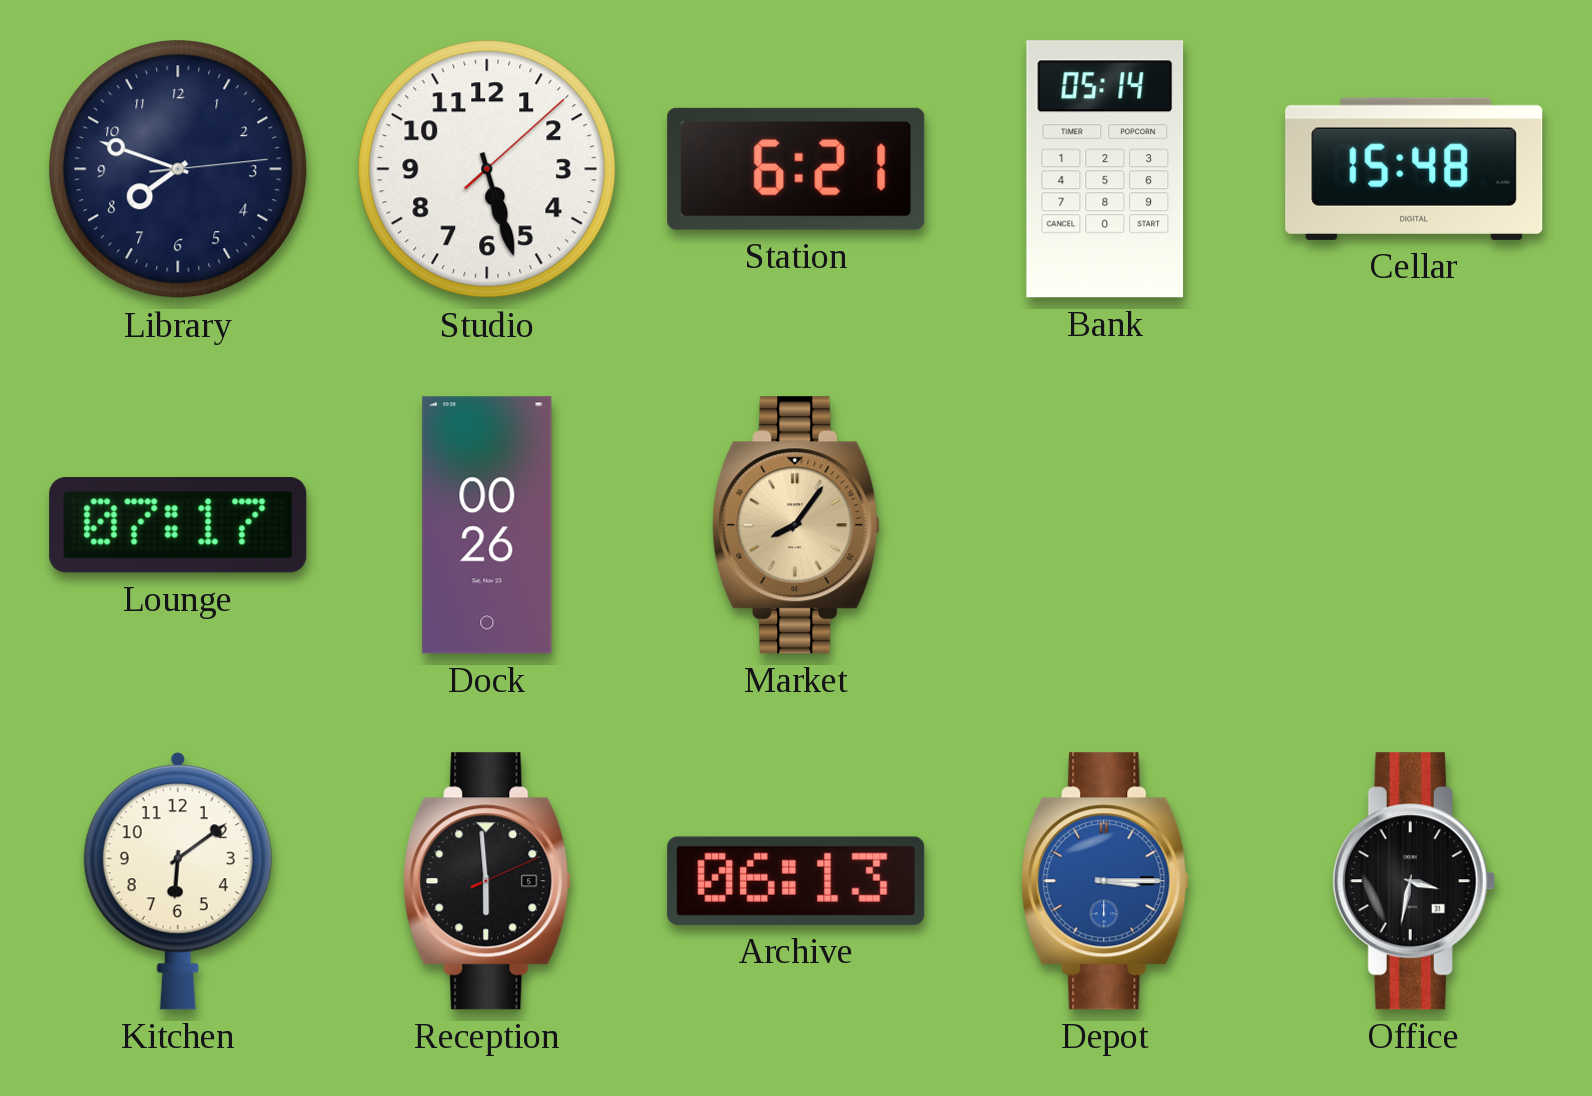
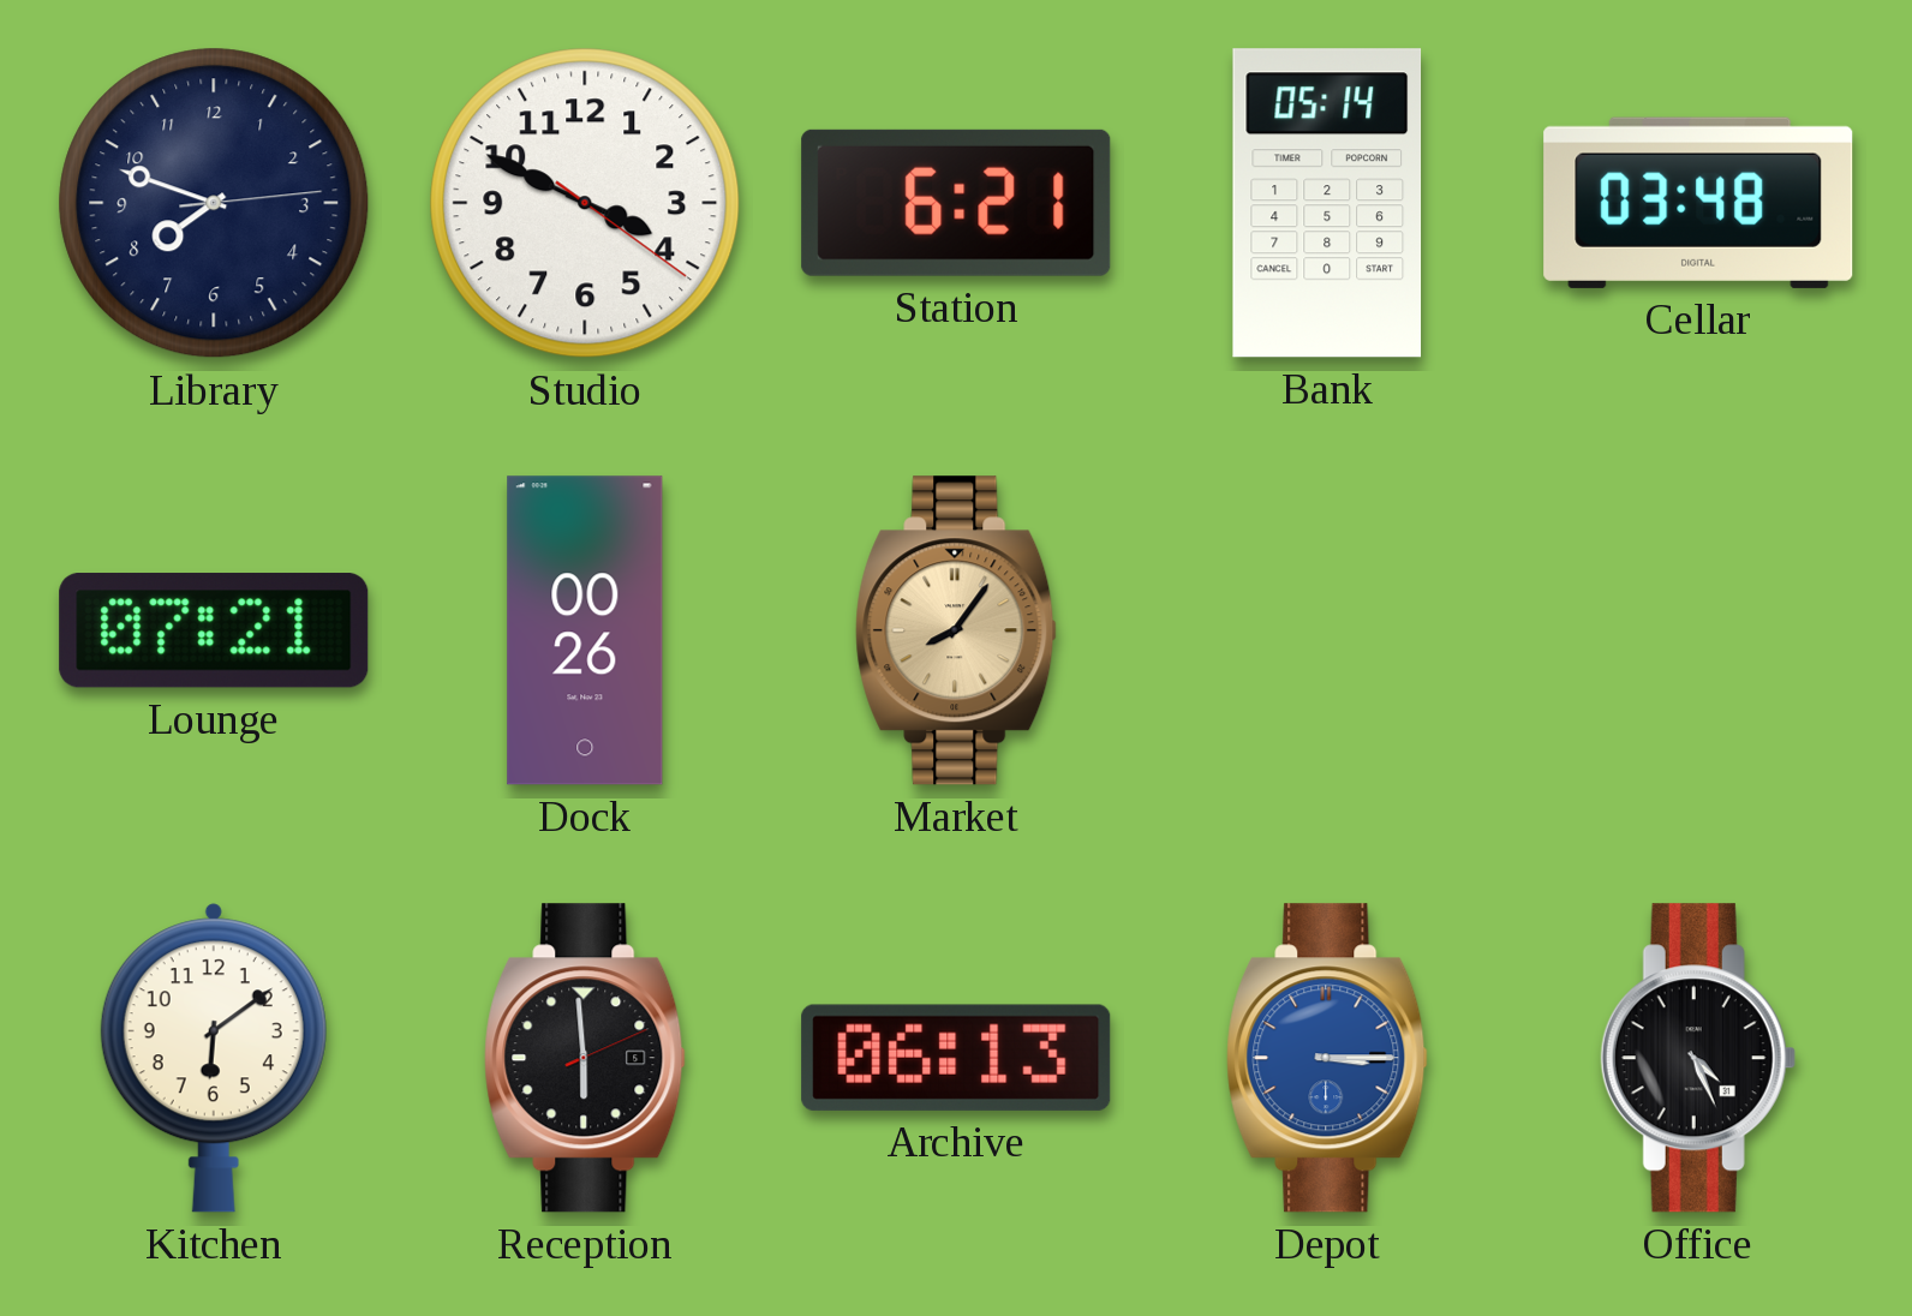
Studio: 5:27 -> 3:49 (585, 203)
Cellar: 15:48 -> 03:48 (1698, 203)
Lounge: 07:17 -> 07:21 (214, 630)
Office: 3:32 -> 4:26 (1698, 1058)
